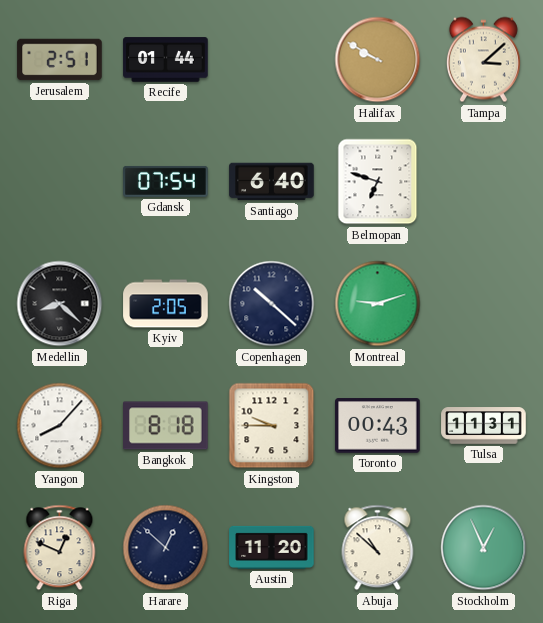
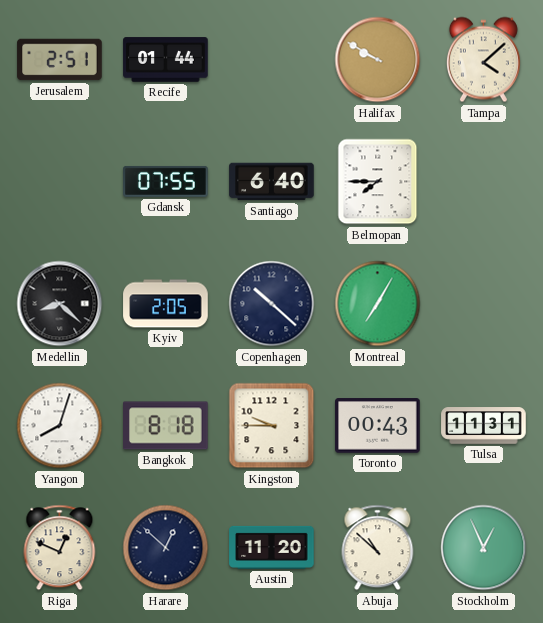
Tampa: 3:08 -> 4:08 (483, 60)
Gdansk: 07:54 -> 07:55 (166, 181)
Belmopan: 6:48 -> 7:45 (378, 182)
Montreal: 9:12 -> 7:05 (378, 304)
Yangon: 8:07 -> 8:03 (60, 426)
